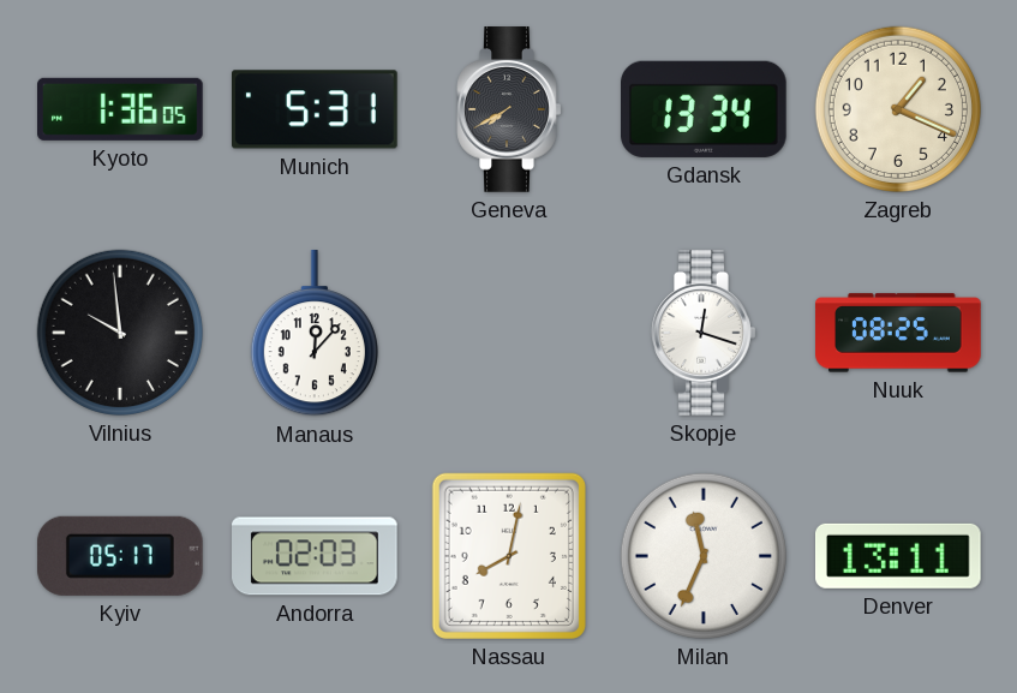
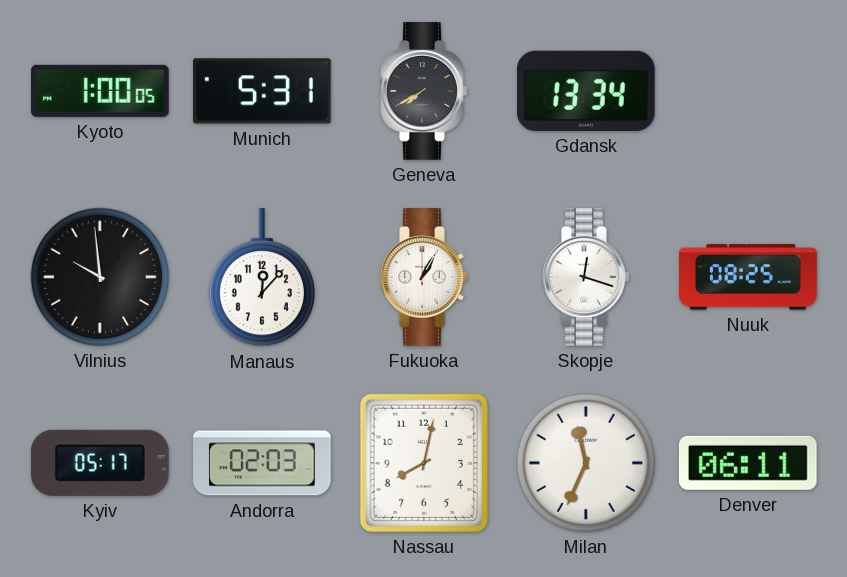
Kyoto: 1:36 -> 1:00 (101, 91)
Zagreb: 1:19 -> none (898, 109)
Fukuoka: none -> 1:05 (424, 277)
Denver: 13:11 -> 06:11 (749, 463)
